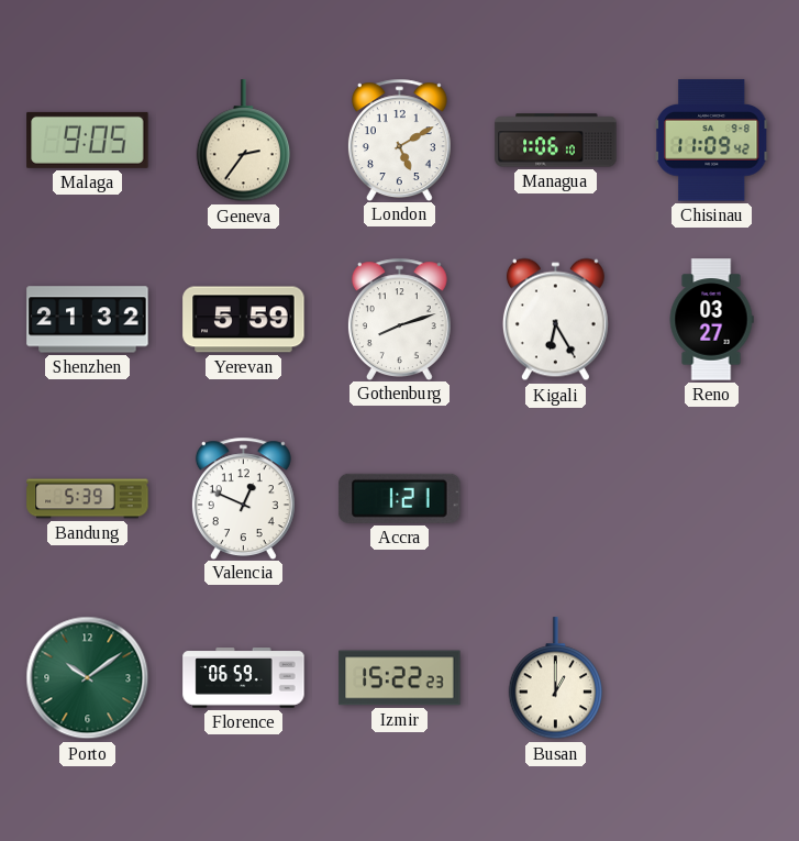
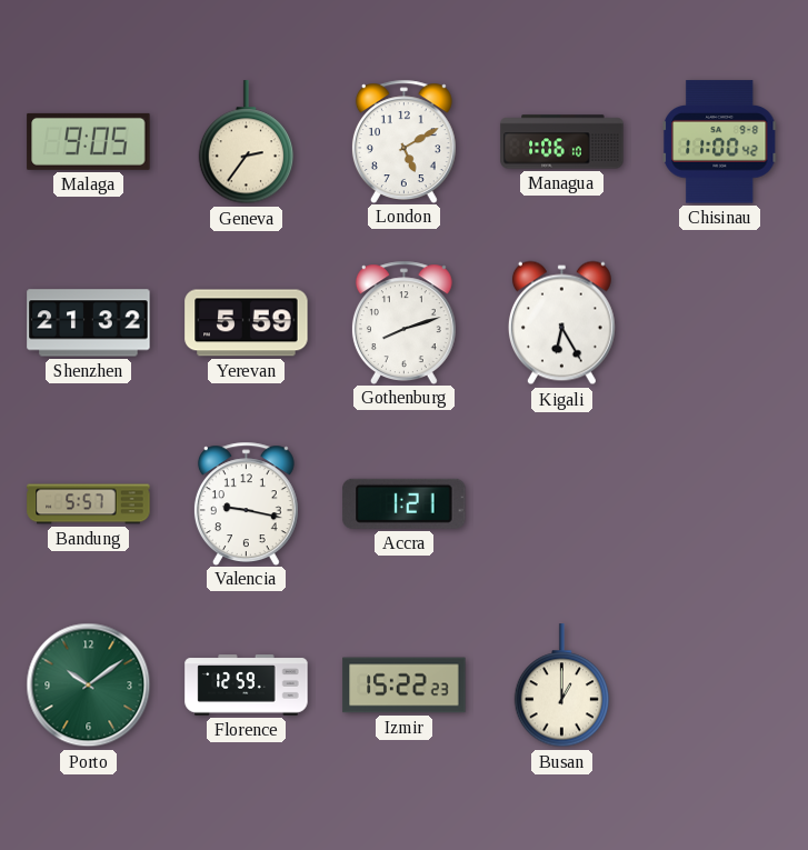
Chisinau: 11:09 -> 11:00 (720, 142)
Reno: 03:27 -> none (711, 320)
Bandung: 5:39 -> 5:57 (89, 504)
Valencia: 12:49 -> 9:17 (246, 503)
Florence: 06:59 -> 12:59 (247, 686)
